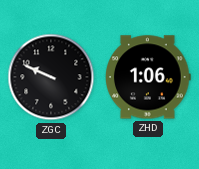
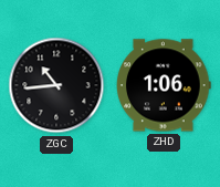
ZGC: 9:49 -> 10:44 (56, 85)
